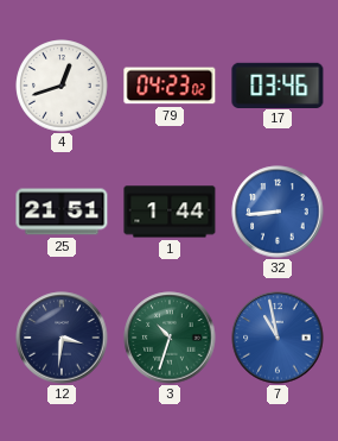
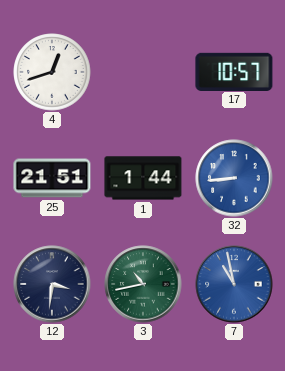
79: 04:23 -> none (170, 86)
17: 03:46 -> 10:57 (234, 71)
3: 10:33 -> 10:43 (143, 284)
